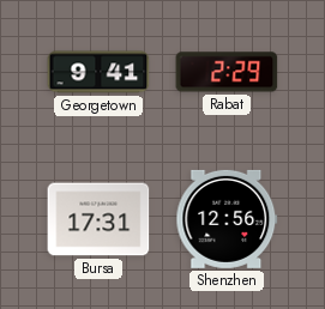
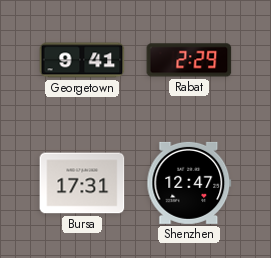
Shenzhen: 12:56 -> 12:47 (189, 183)
